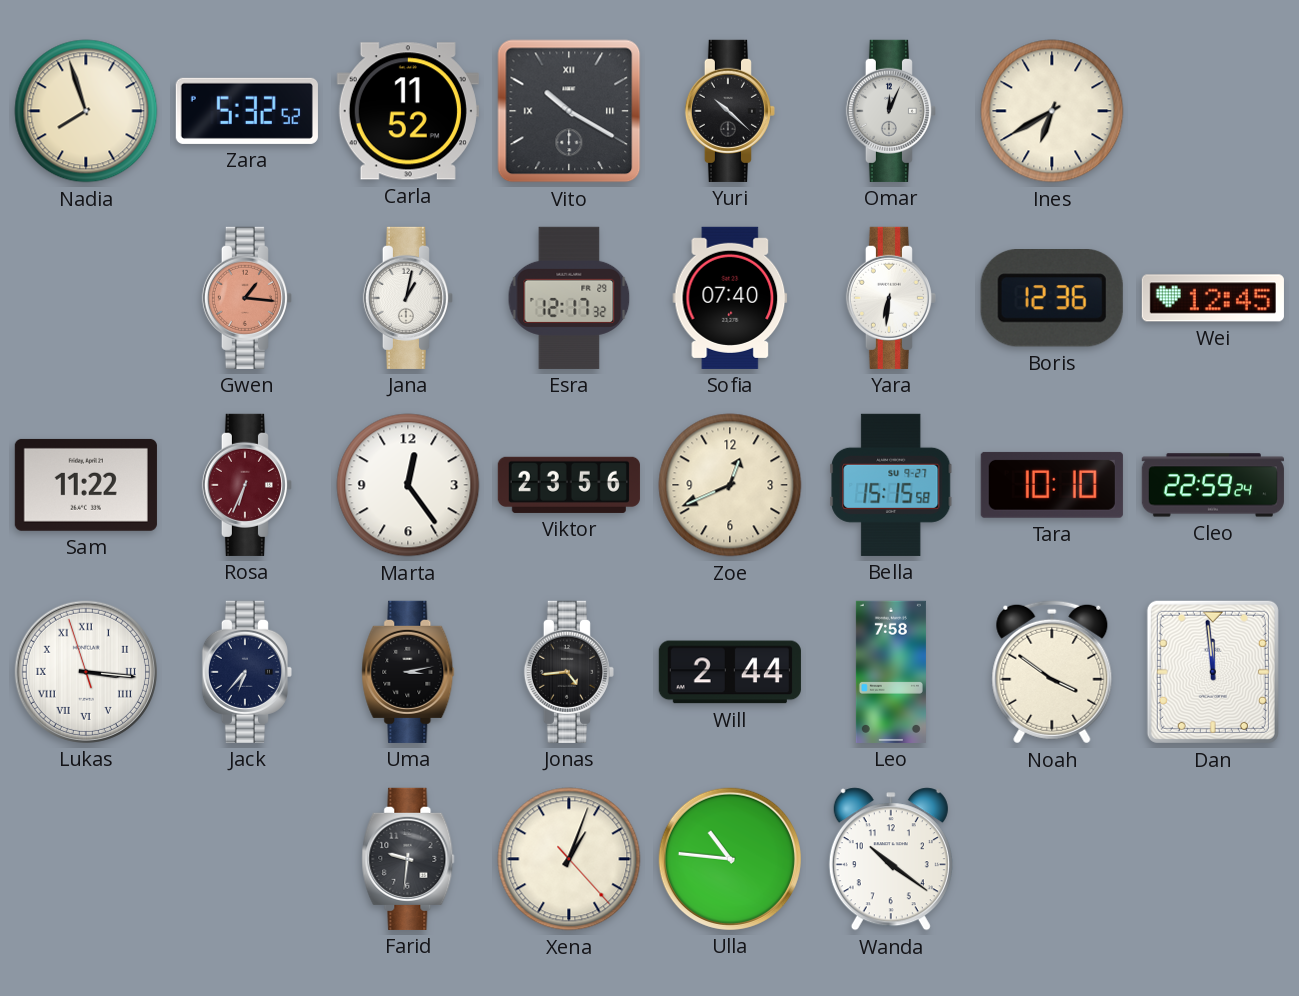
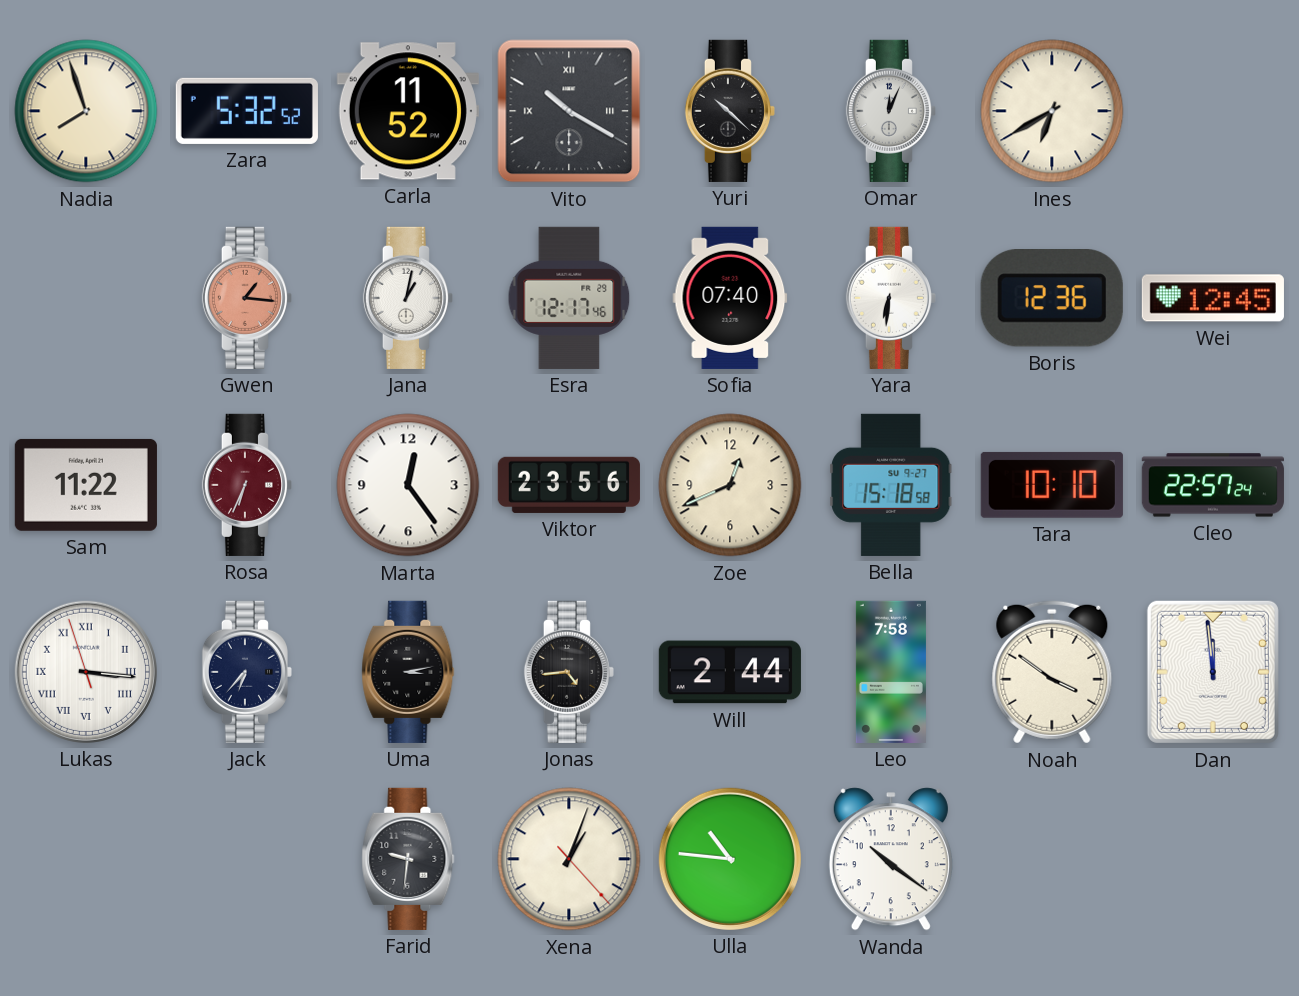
Esra: 12:17:32 -> 12:17:46 (569, 298)
Bella: 15:15 -> 15:18 (891, 485)
Cleo: 22:59 -> 22:57 (1213, 485)
